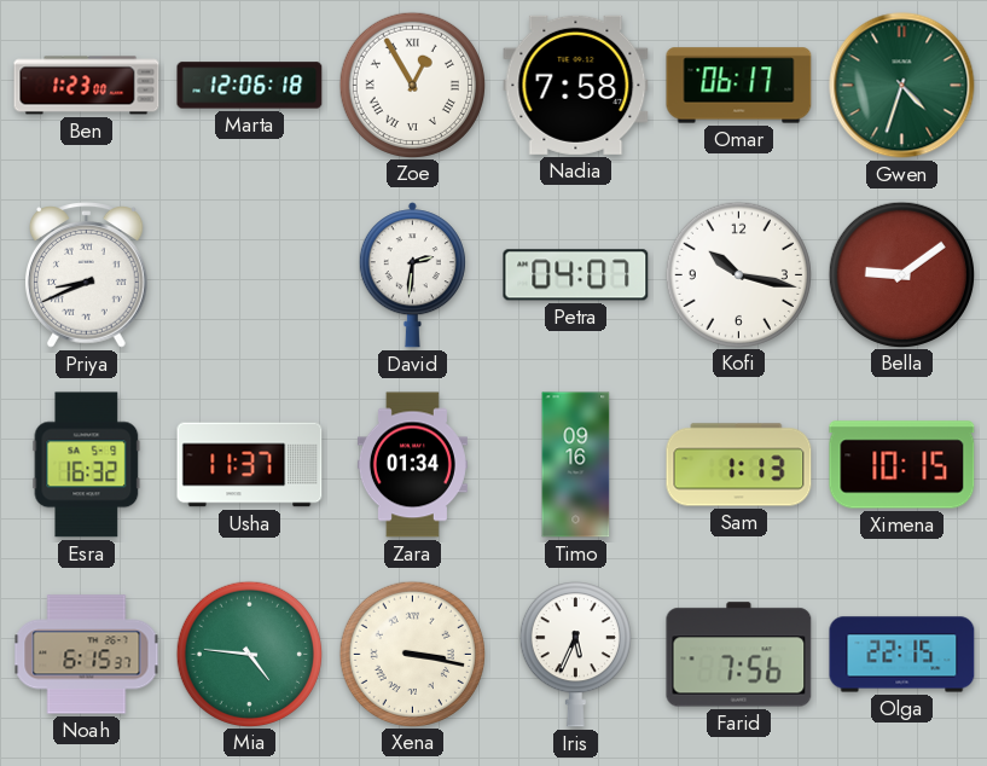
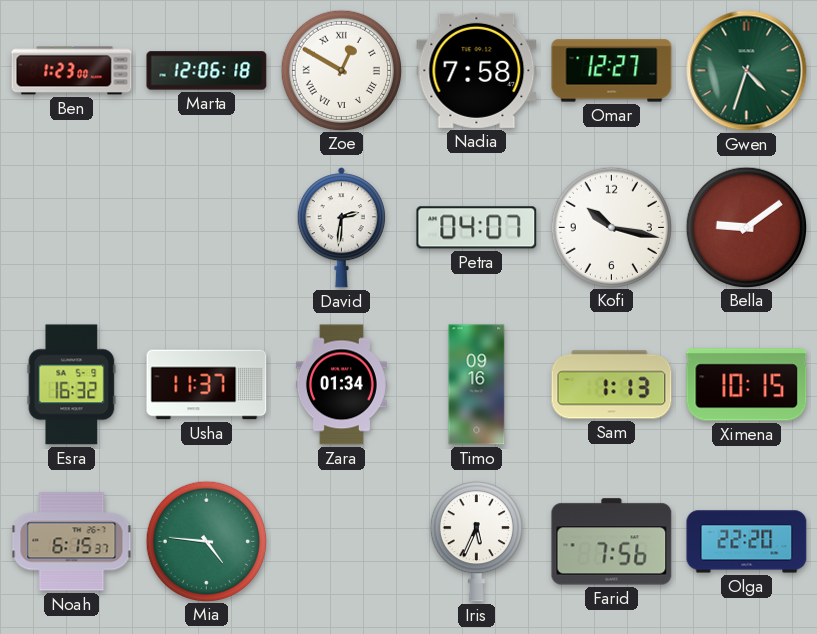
Zoe: 12:55 -> 12:50 (341, 70)
Omar: 06:17 -> 12:27 (612, 71)
Priya: 8:41 -> none (87, 275)
Xena: 3:17 -> none (412, 654)
Olga: 22:15 -> 22:20 (747, 542)
